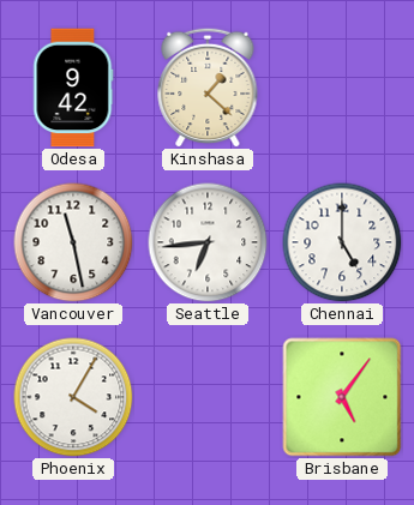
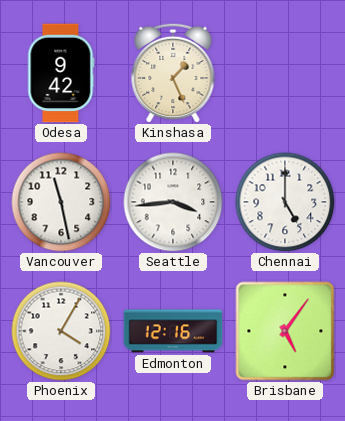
Kinshasa: 1:22 -> 1:26 (173, 73)
Seattle: 6:44 -> 3:44 (173, 202)
Edmonton: none -> 12:16 (173, 331)
